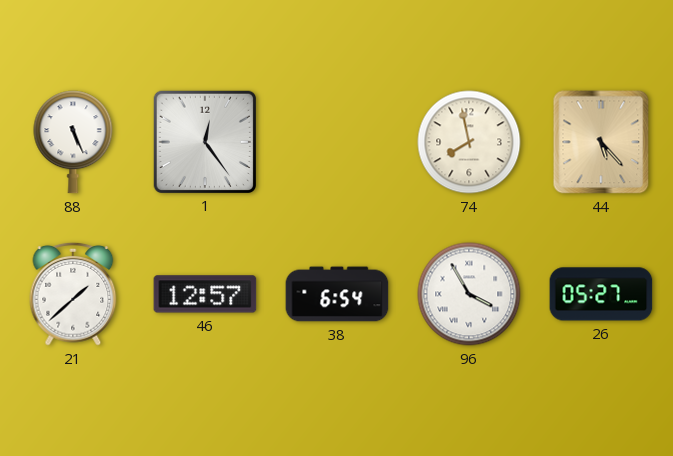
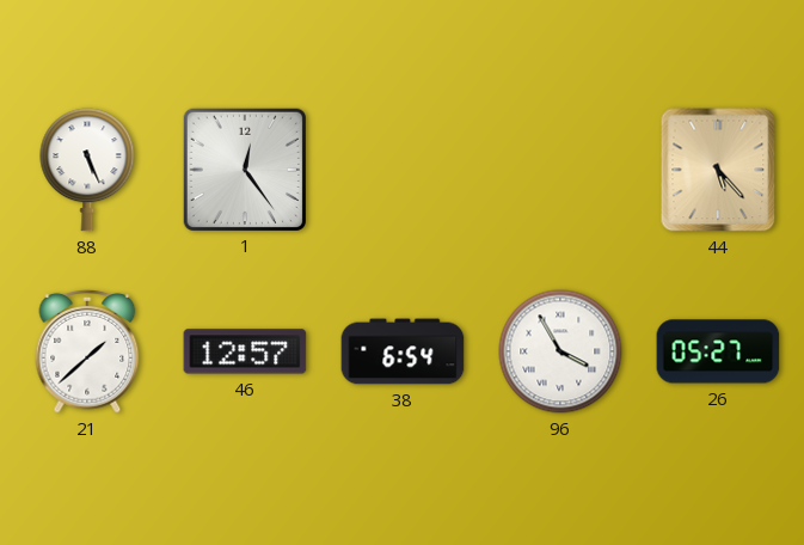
74: 7:58 -> none (469, 142)
